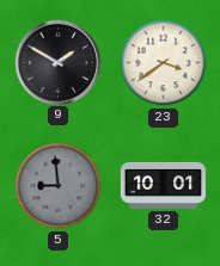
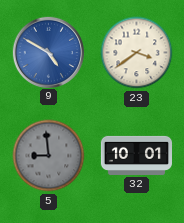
9: 1:50 -> 4:50 (48, 52)
9 dial: black -> blue (48, 52)
